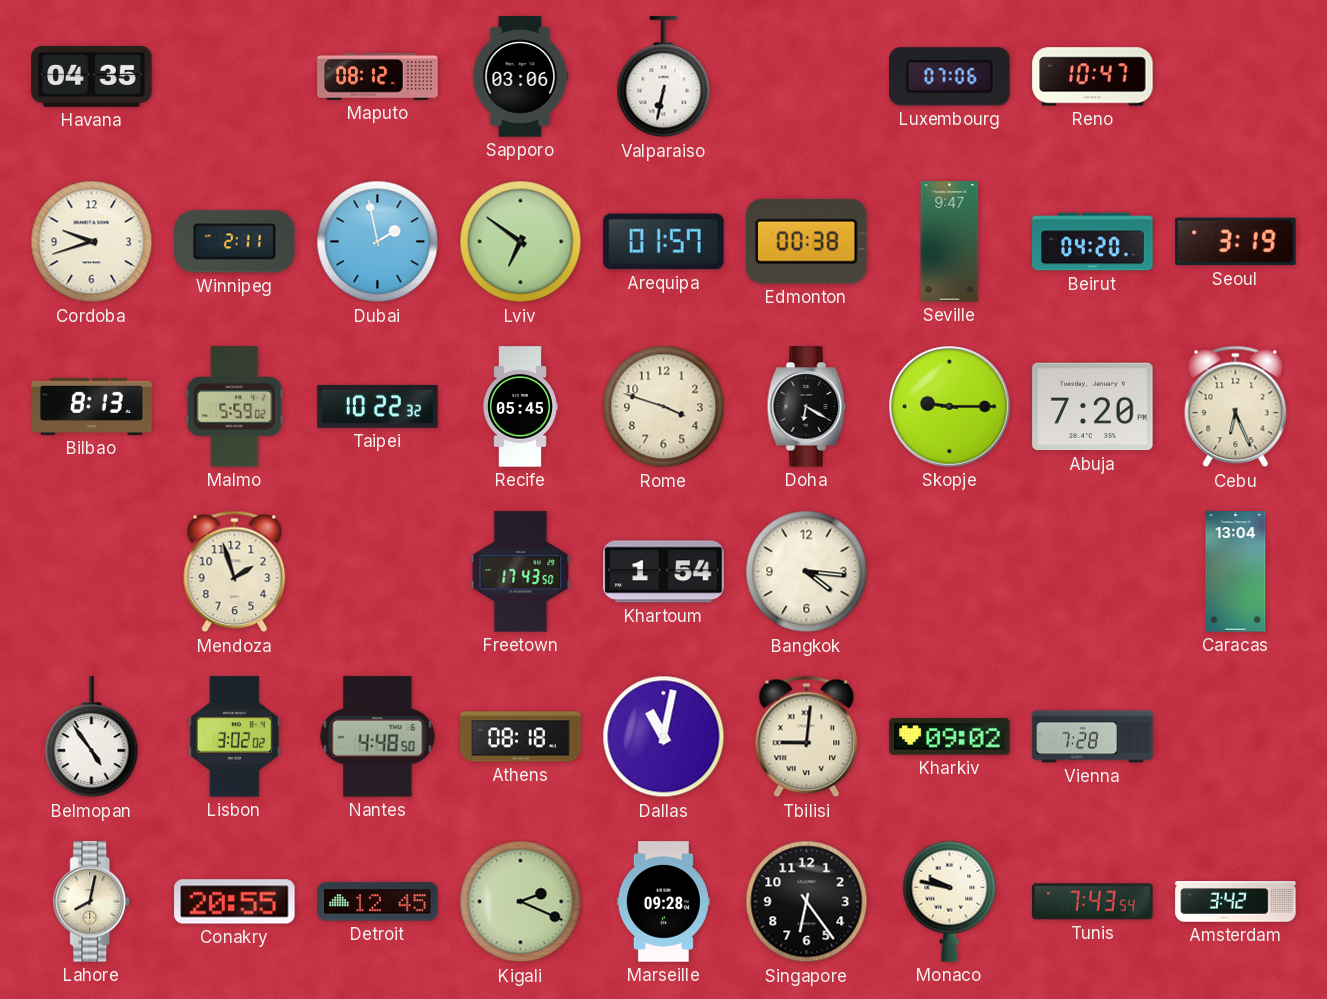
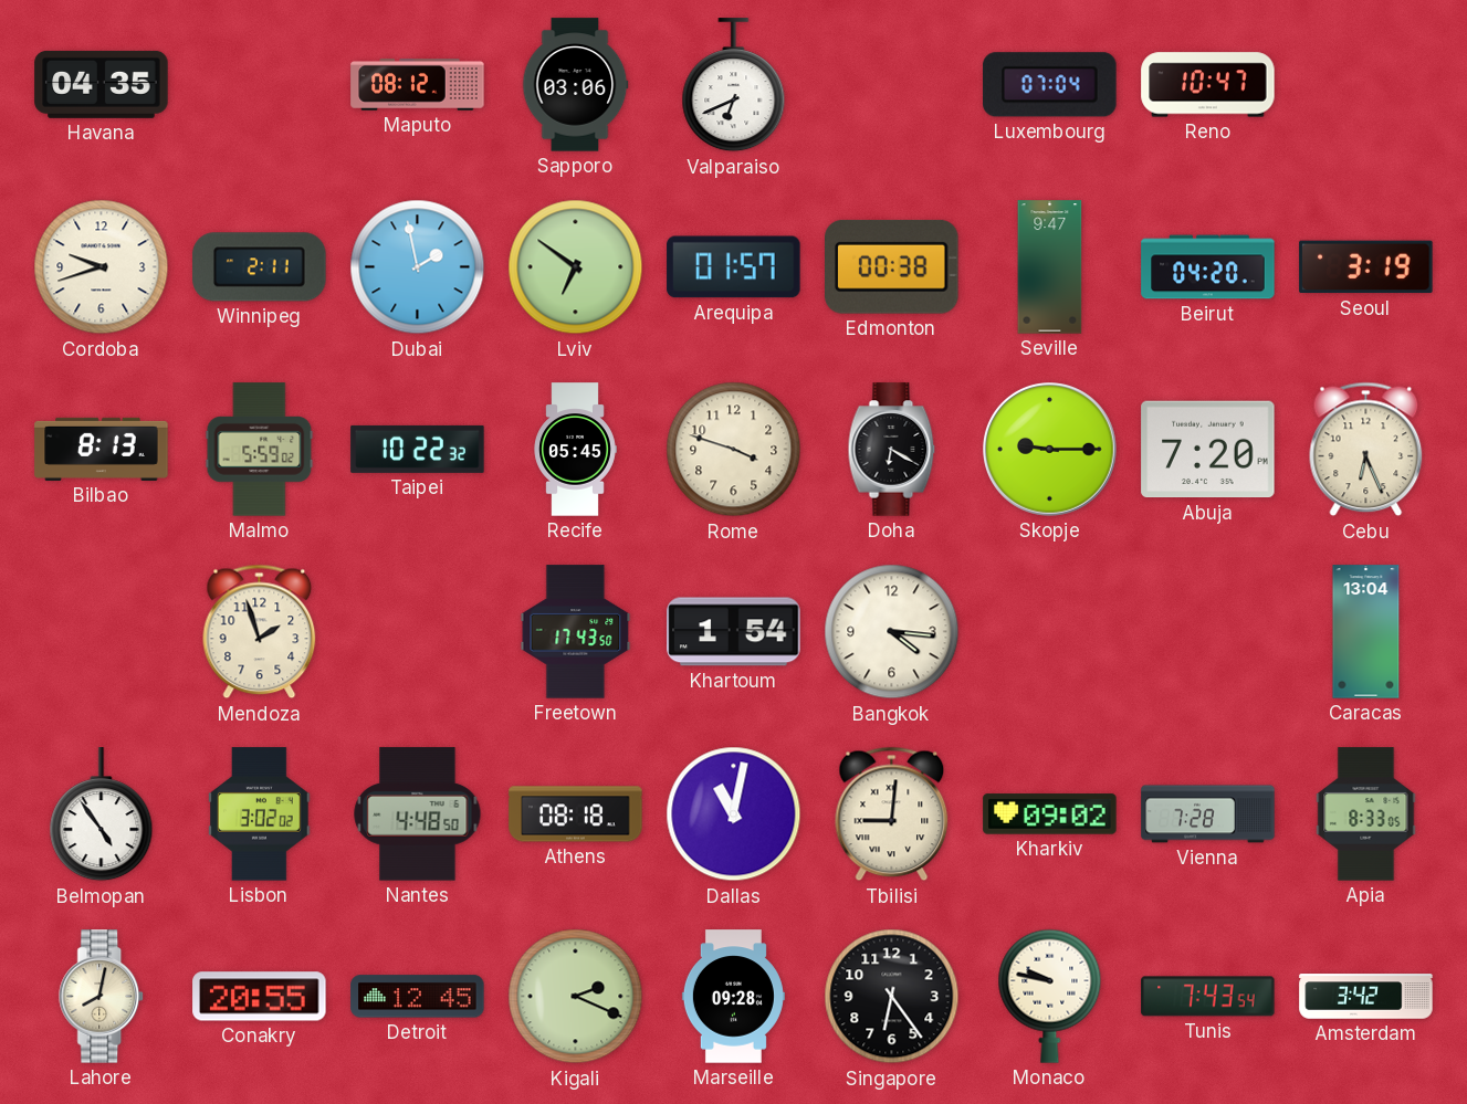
Valparaiso: 6:32 -> 6:41 (734, 85)
Luxembourg: 07:06 -> 07:04 (1050, 85)
Apia: none -> 8:33 (1366, 814)
